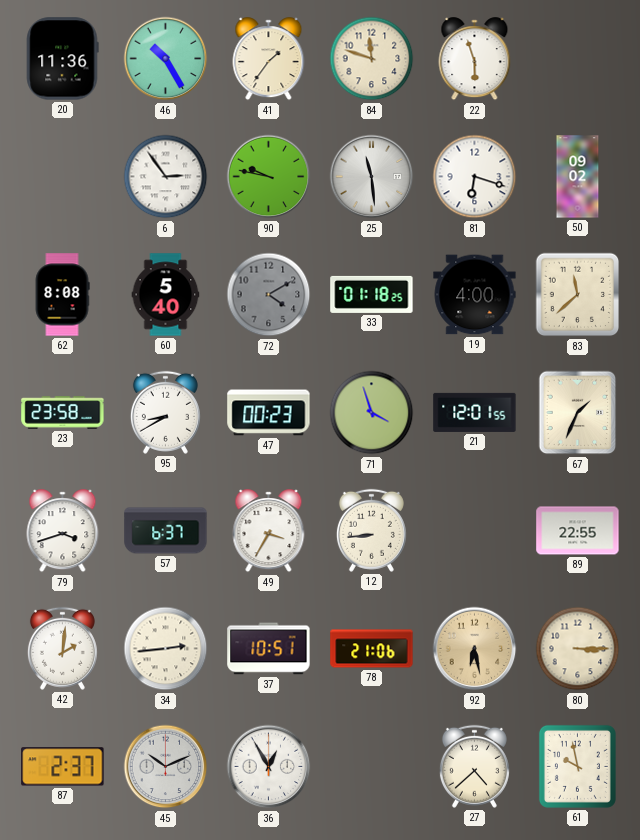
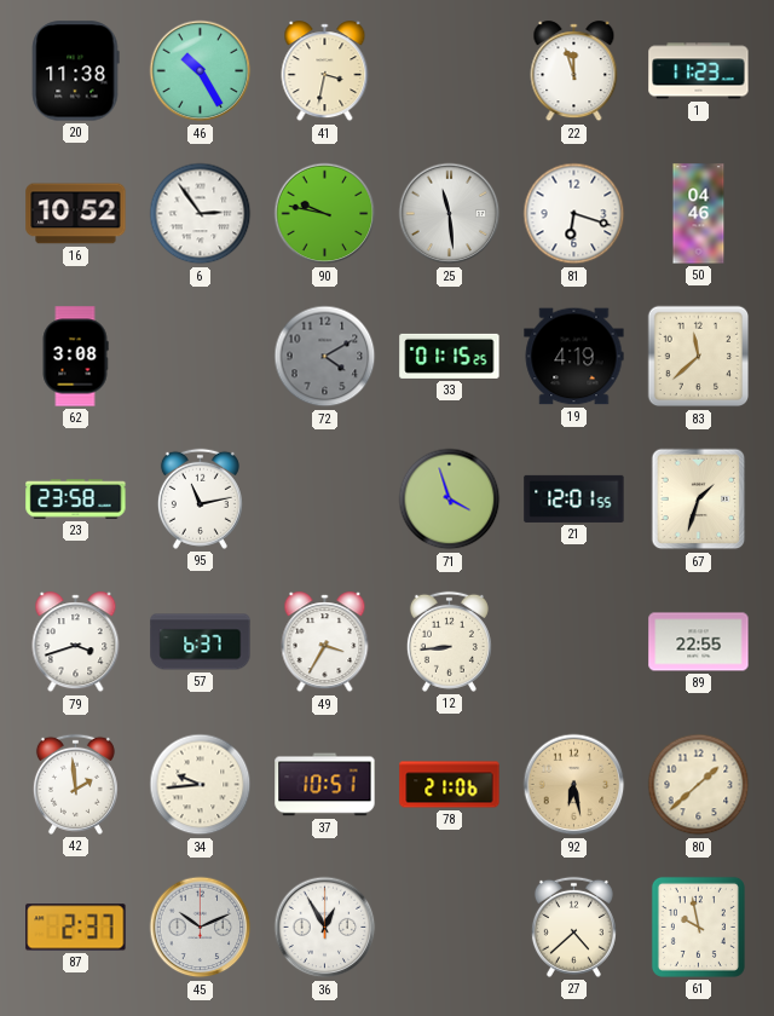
20: 11:36 -> 11:38 (75, 71)
41: 1:36 -> 3:32 (325, 71)
84: 11:48 -> none (372, 59)
22: 5:57 -> 11:57 (574, 71)
1: none -> 11:23 (699, 71)
16: none -> 10:52 (76, 214)
50: 09:02 -> 04:46 (699, 214)
62: 8:08 -> 3:08 (75, 357)
60: 5:40 -> none (166, 295)
33: 01:18 -> 01:15 (450, 356)
19: 4:00 -> 4:19 (574, 357)
95: 8:40 -> 11:13 (200, 498)
47: 00:23 -> none (269, 413)
67: 1:34 -> 1:33 (699, 500)
42: 2:01 -> 1:59 (75, 784)
34: 2:44 -> 9:44 (201, 785)
80: 3:15 -> 1:38 (699, 785)
